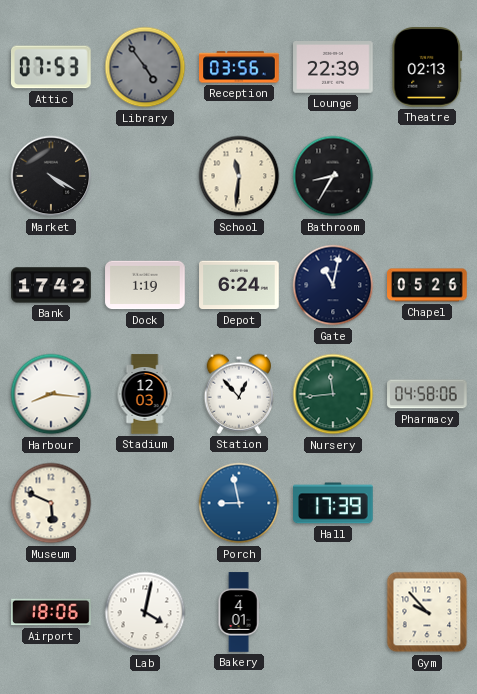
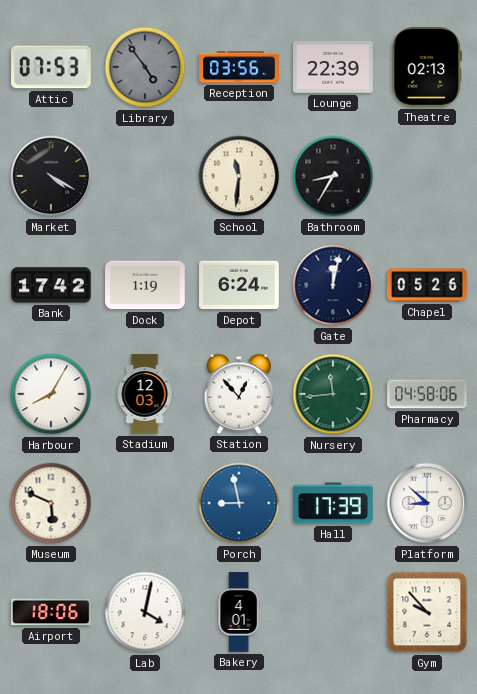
Gate: 11:02 -> 12:02 (333, 285)
Harbour: 8:16 -> 8:05 (51, 394)
Platform: none -> 8:52 (427, 503)
